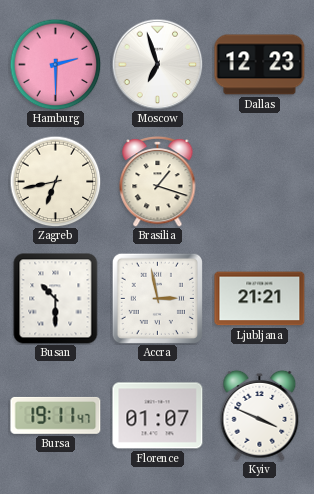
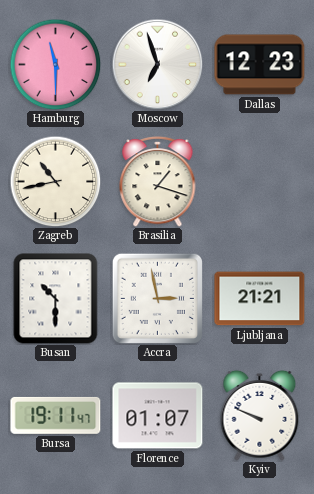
Hamburg: 2:30 -> 11:30 (55, 64)
Zagreb: 6:43 -> 10:43 (55, 181)
Kyiv: 3:49 -> 9:49 (260, 415)
